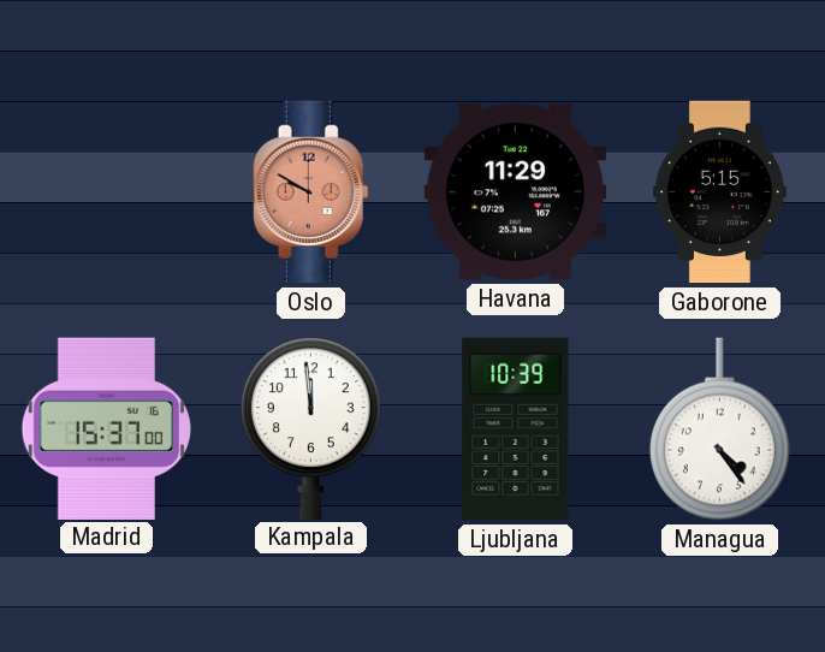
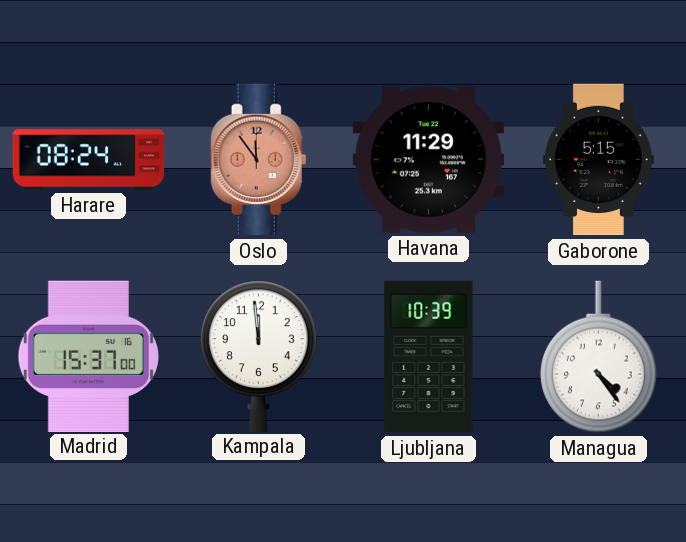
Harare: none -> 08:24 (89, 160)
Oslo: 9:50 -> 11:54 (259, 160)
